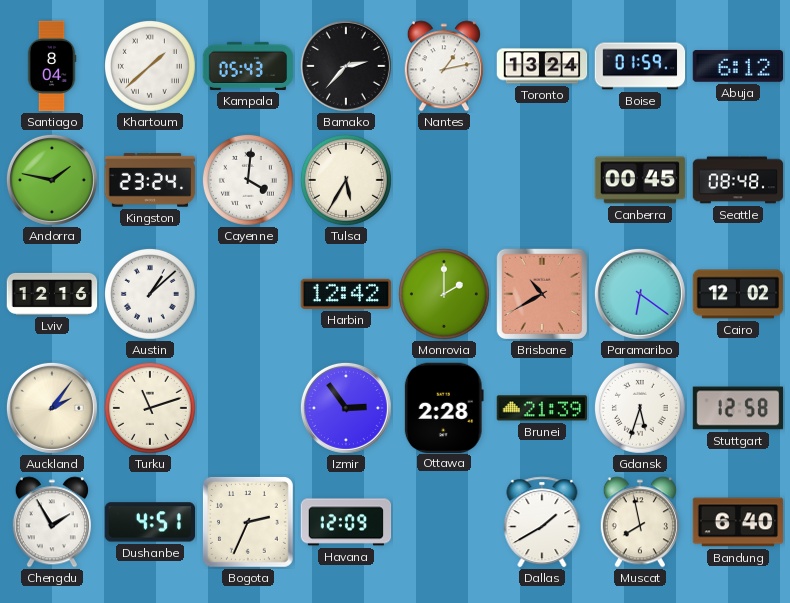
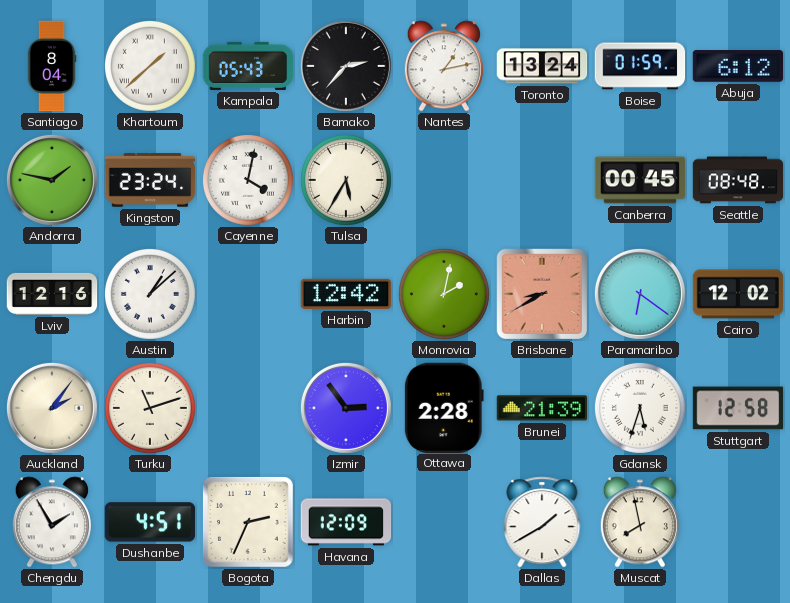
Cayenne: 4:01 -> 4:02 (248, 180)
Monrovia: 2:00 -> 2:02 (444, 294)
Brisbane: 10:40 -> 8:40 (542, 294)
Bandung: 6:40 -> none (738, 522)
